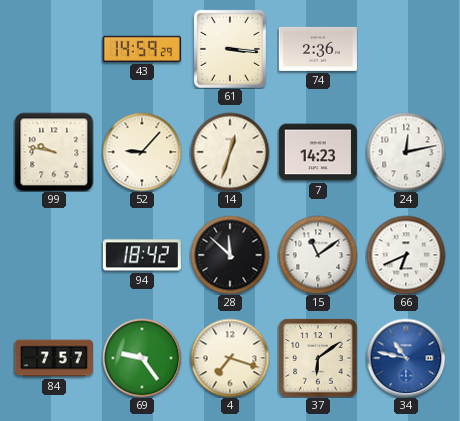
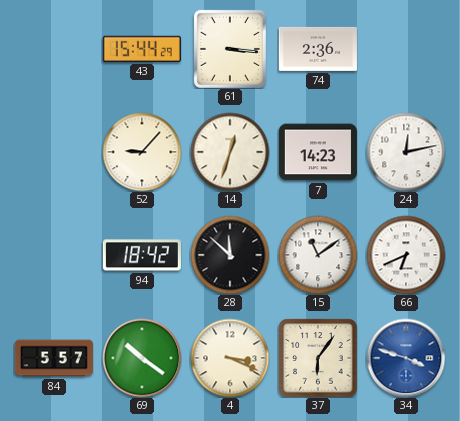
43: 14:59 -> 15:44 (142, 49)
99: 9:47 -> none (54, 152)
84: 7:57 -> 5:57 (54, 358)
69: 9:24 -> 10:21 (142, 358)
4: 7:18 -> 3:19 (230, 358)
37: 6:09 -> 6:06 (318, 358)
34: 10:47 -> 3:48 (406, 358)
